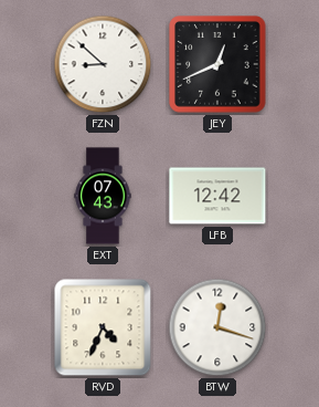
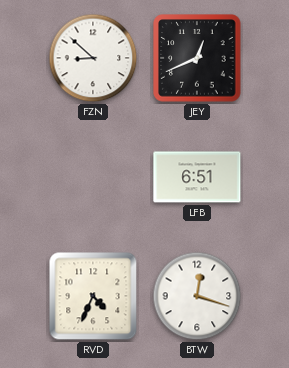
EXT: 07:43 -> none (103, 196)
LFB: 12:42 -> 6:51 (197, 177)
